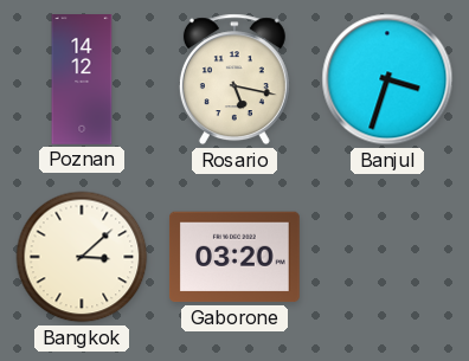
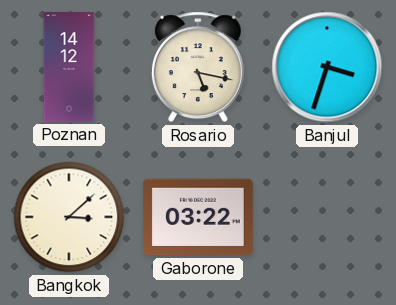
Gaborone: 03:20 -> 03:22 (198, 217)
